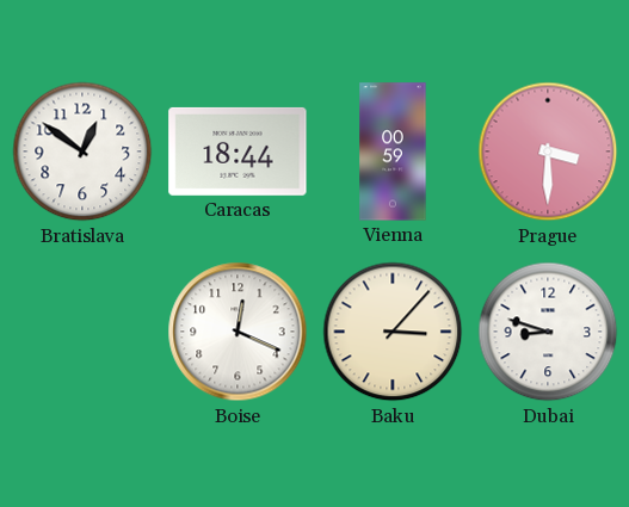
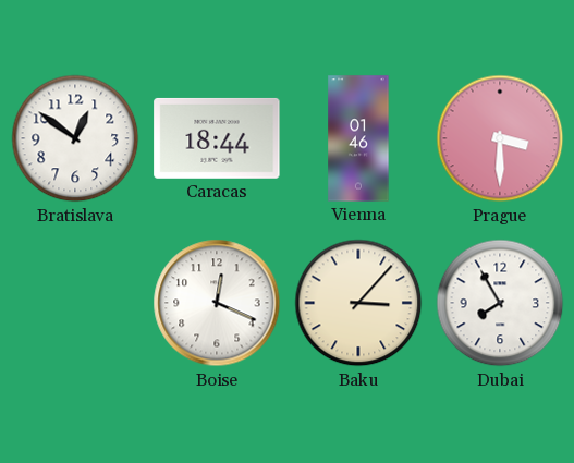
Vienna: 00:59 -> 01:46 (358, 138)
Dubai: 8:48 -> 7:55 (500, 303)
